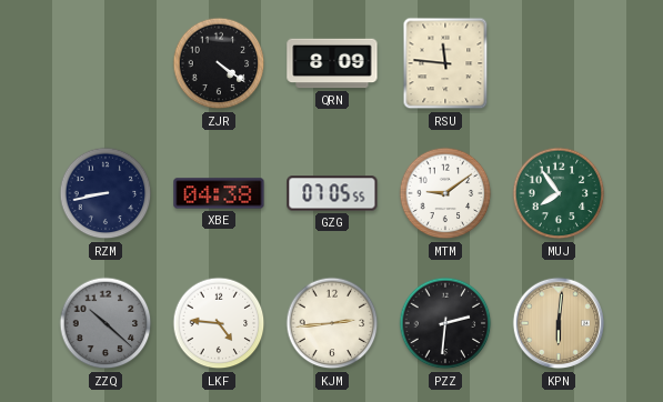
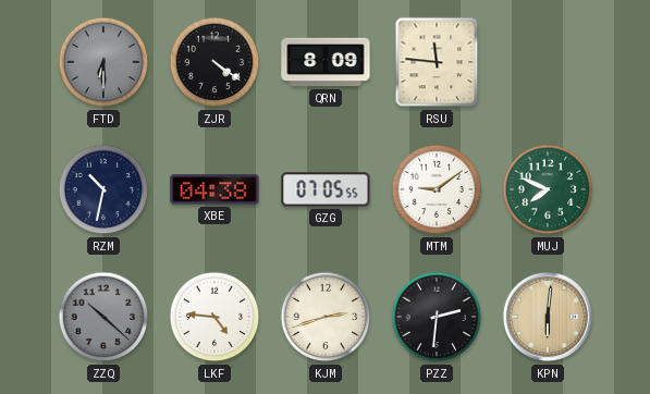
FTD: none -> 6:30 (103, 62)
RZM: 8:43 -> 10:32 (103, 189)
MUJ: 7:54 -> 7:49 (548, 189)
KJM: 2:44 -> 2:42 (326, 317)
